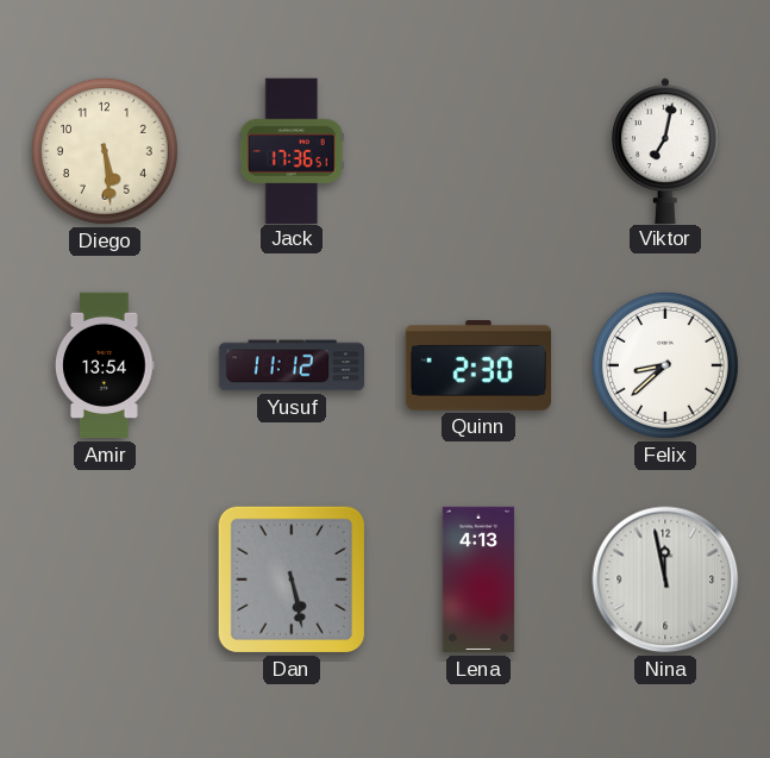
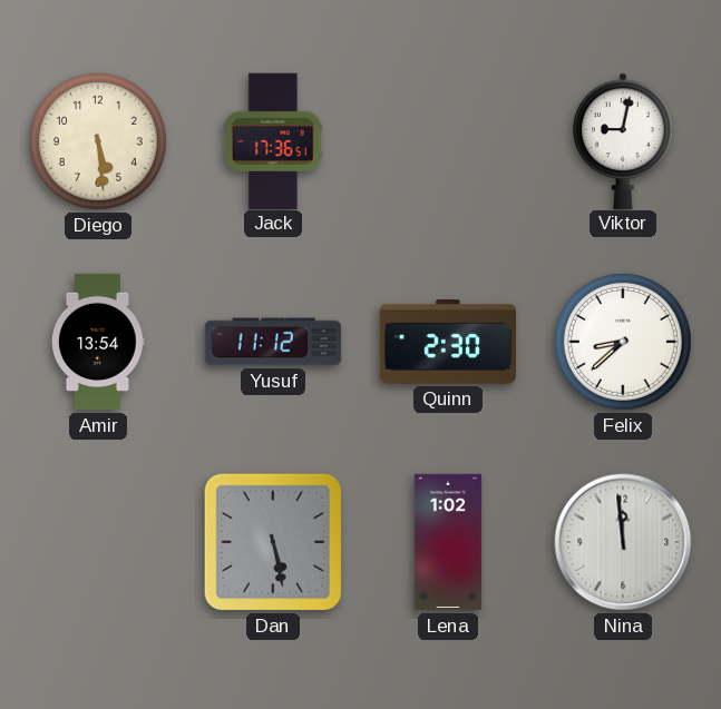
Viktor: 7:02 -> 9:02 (624, 140)
Lena: 4:13 -> 1:02 (448, 542)
Nina: 11:58 -> 11:59 (623, 542)
